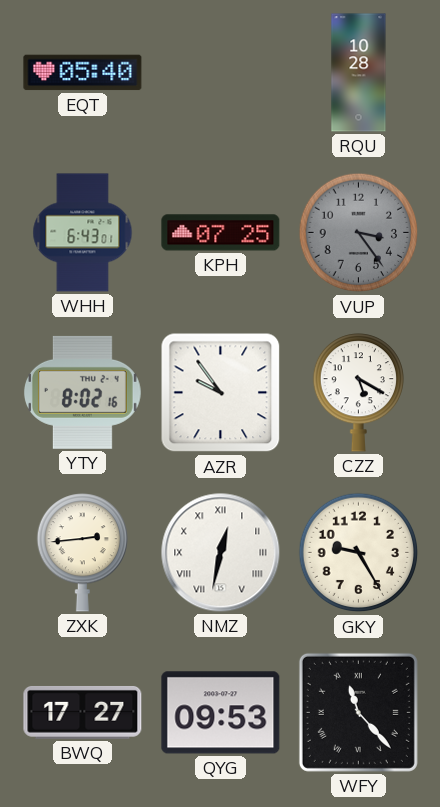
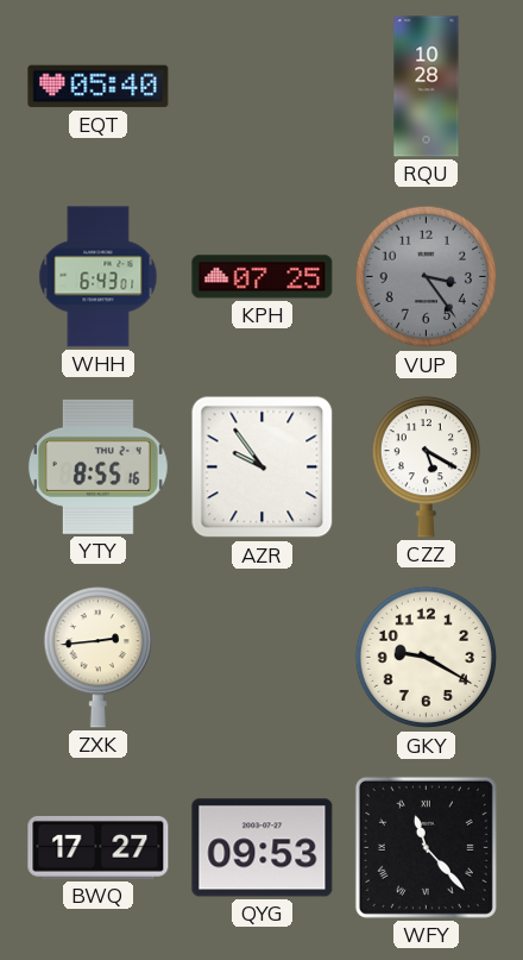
YTY: 8:02 -> 8:55 (97, 466)
NMZ: 12:32 -> none (221, 553)
GKY: 9:25 -> 9:20 (427, 658)
